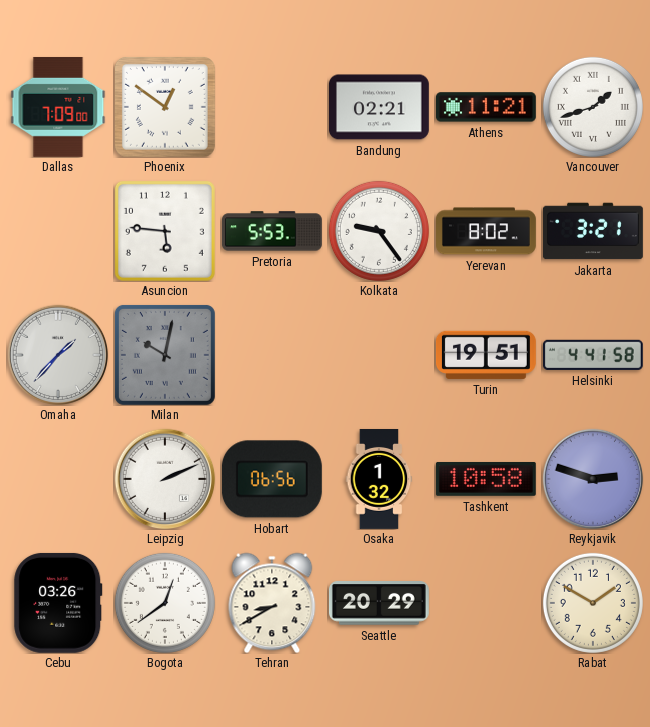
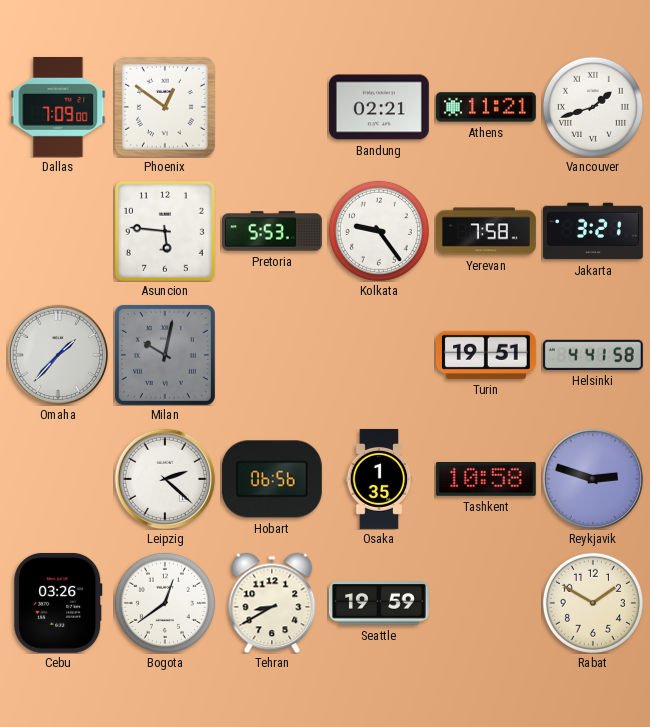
Yerevan: 8:02 -> 7:58 (487, 231)
Leipzig: 2:11 -> 2:22 (165, 479)
Osaka: 1:32 -> 1:35 (379, 479)
Seattle: 20:29 -> 19:59 (379, 604)
